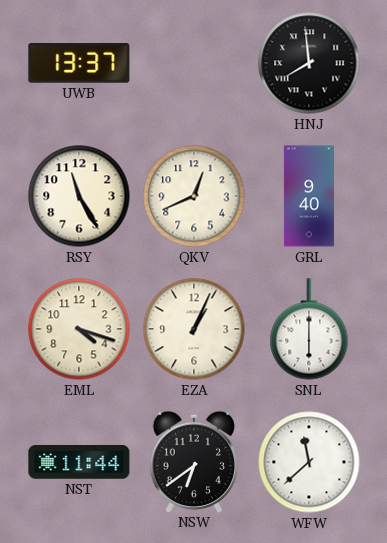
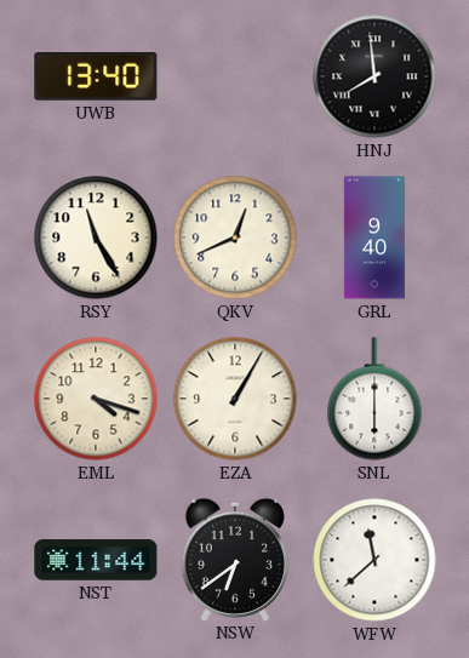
UWB: 13:37 -> 13:40 (96, 78)
EZA: 1:04 -> 1:05 (235, 399)
